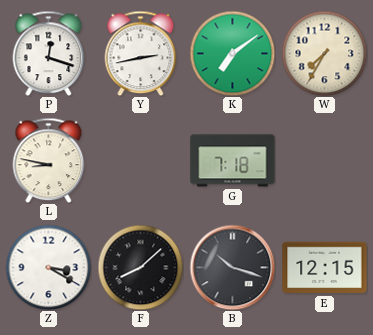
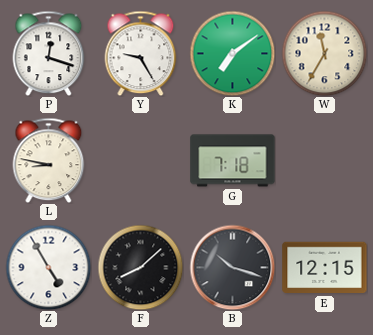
Y: 2:43 -> 9:25 (141, 53)
W: 7:35 -> 11:35 (324, 53)
Z: 3:20 -> 4:55 (48, 267)
